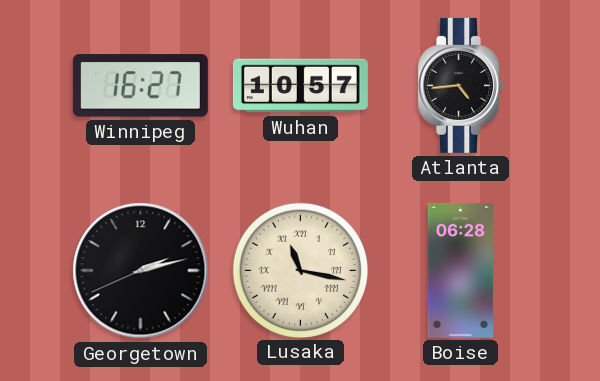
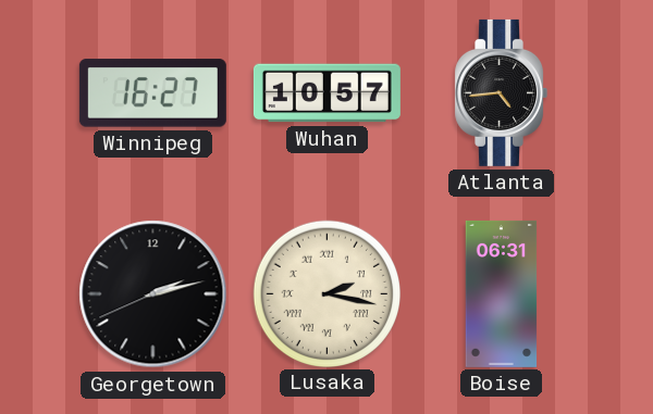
Lusaka: 11:17 -> 2:17 (326, 293)
Boise: 06:28 -> 06:31 (502, 293)
